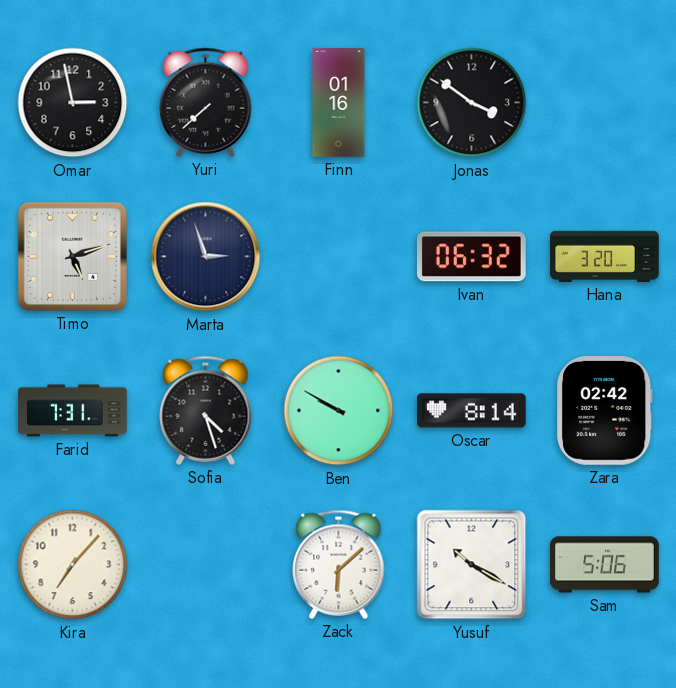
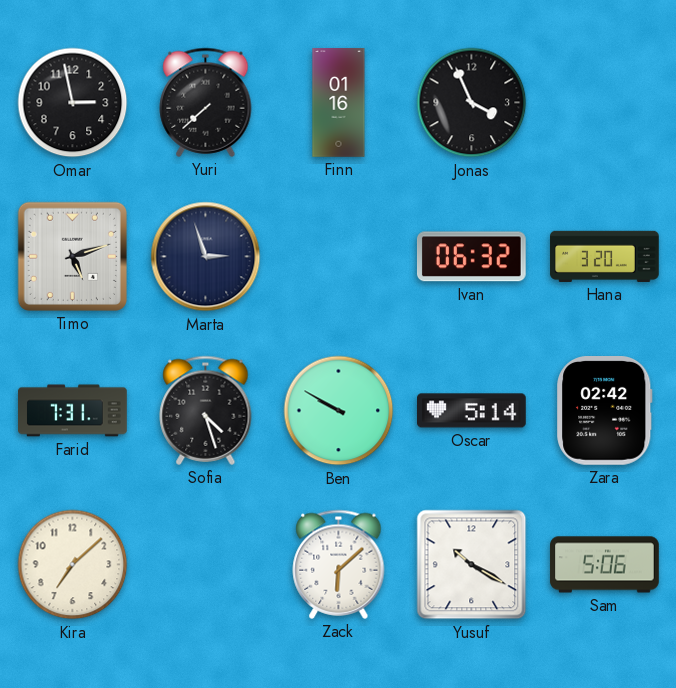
Jonas: 3:51 -> 3:56 (472, 103)
Oscar: 8:14 -> 5:14 (472, 411)
Kira: 7:07 -> 7:08 (73, 565)
